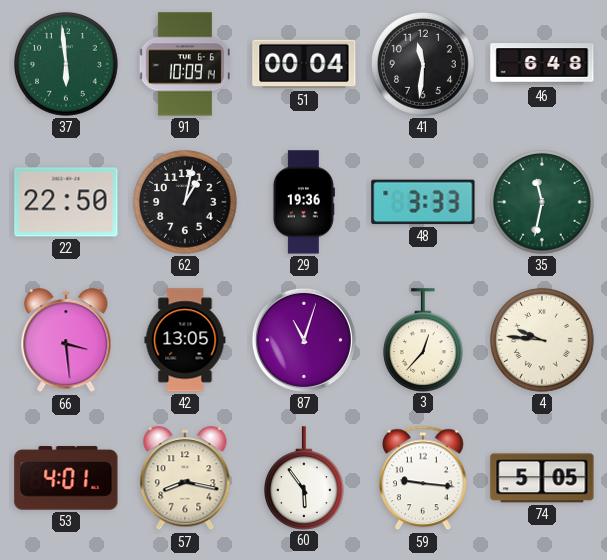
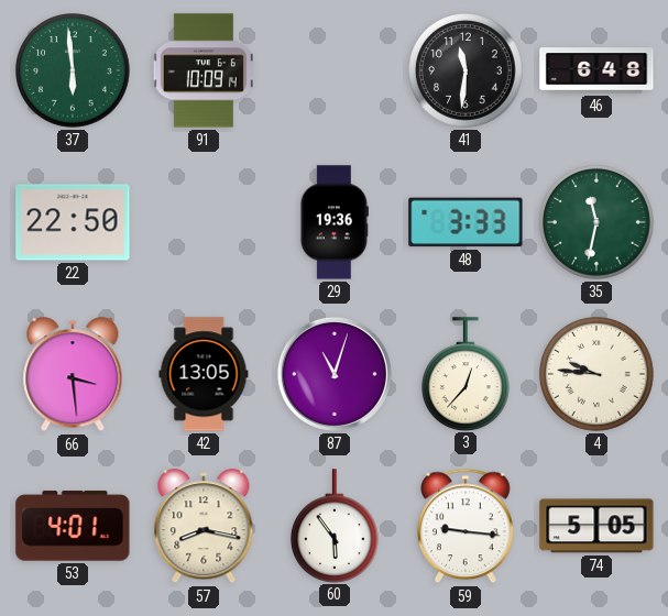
51: 00:04 -> none (304, 64)
62: 1:02 -> none (186, 203)
